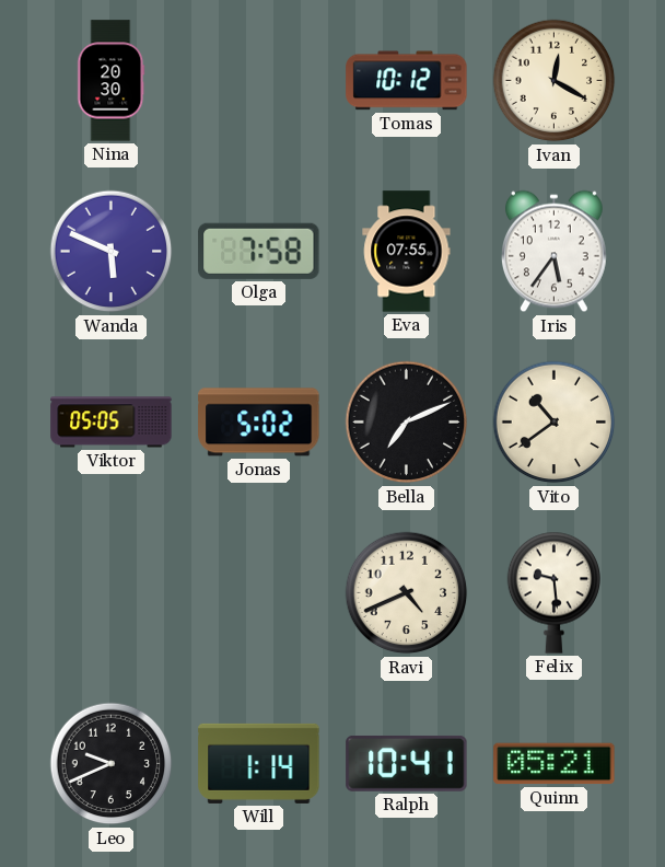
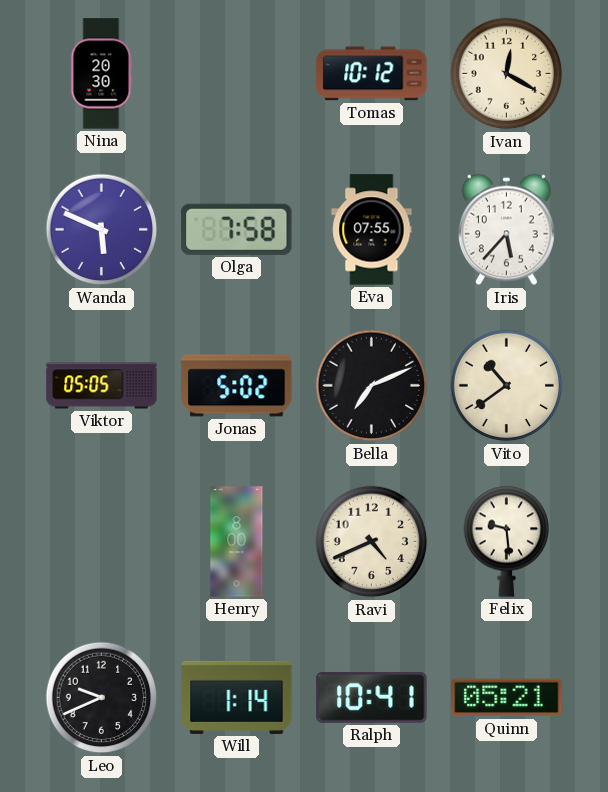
Iris: 5:36 -> 5:37 (506, 230)
Henry: none -> 8:00 (237, 542)
